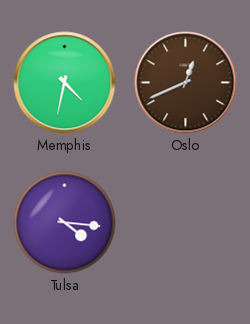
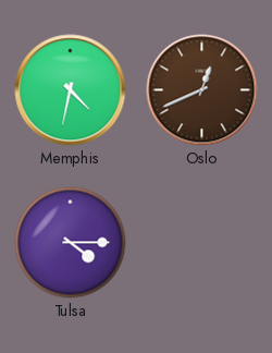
Tulsa: 4:16 -> 4:15 (71, 243)
